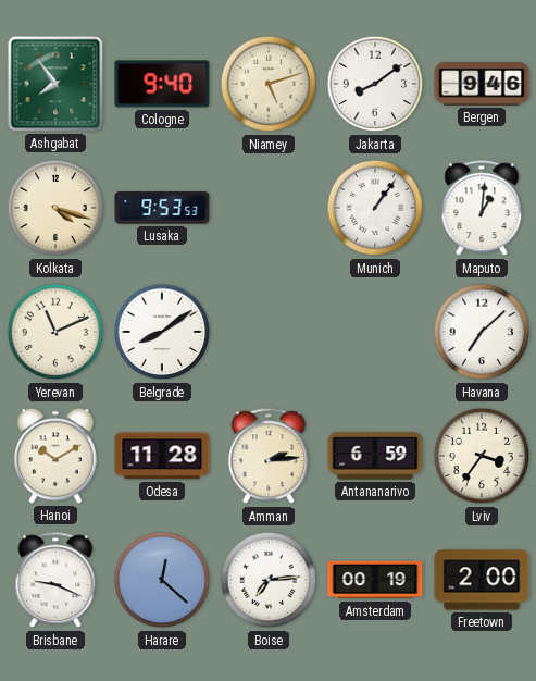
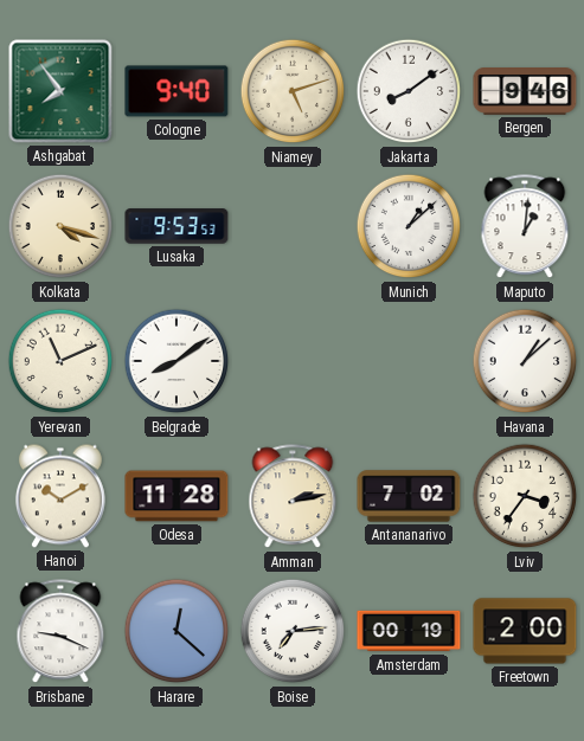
Munich: 1:06 -> 1:08 (409, 226)
Havana: 7:08 -> 1:08 (525, 361)
Amman: 2:14 -> 2:13 (293, 497)
Antananarivo: 6:59 -> 7:02 (409, 496)
